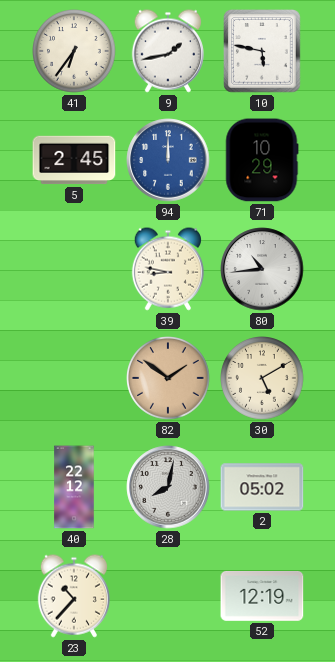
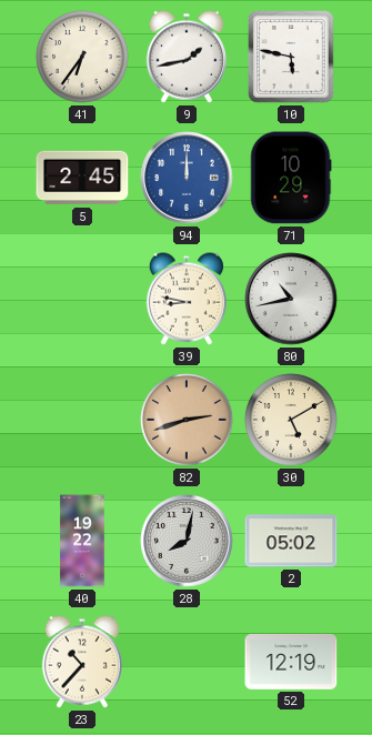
80: 10:44 -> 10:43 (291, 299)
82: 1:51 -> 2:42 (188, 421)
40: 22:12 -> 19:22 (82, 541)
